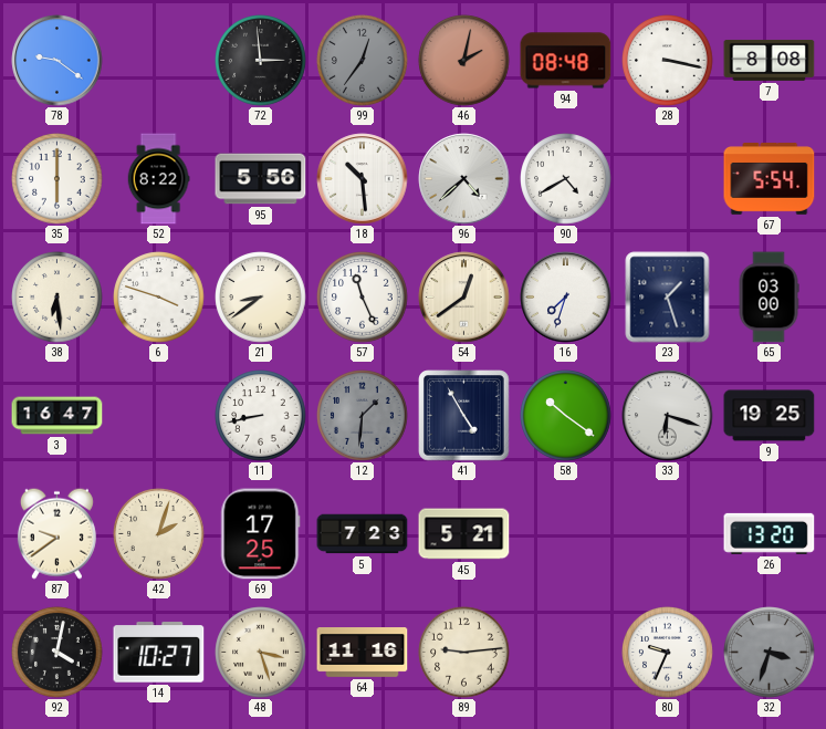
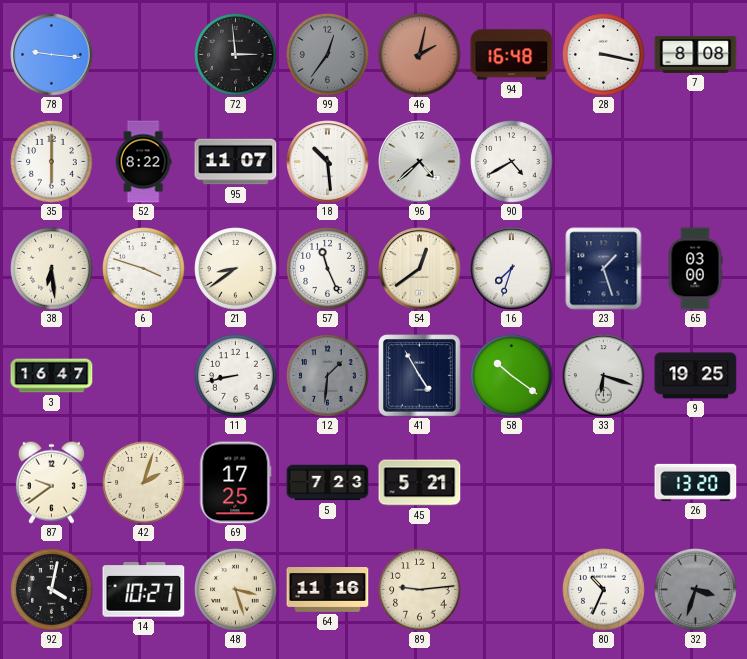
78: 9:21 -> 9:16 (52, 55)
94: 08:48 -> 16:48 (512, 55)
95: 5:56 -> 11:07 (236, 162)
67: 5:54 -> none (770, 179)
80: 9:34 -> 10:34 (604, 590)
